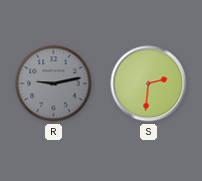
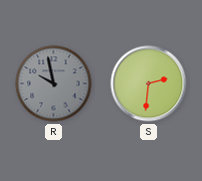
R: 9:13 -> 9:58 (54, 84)
